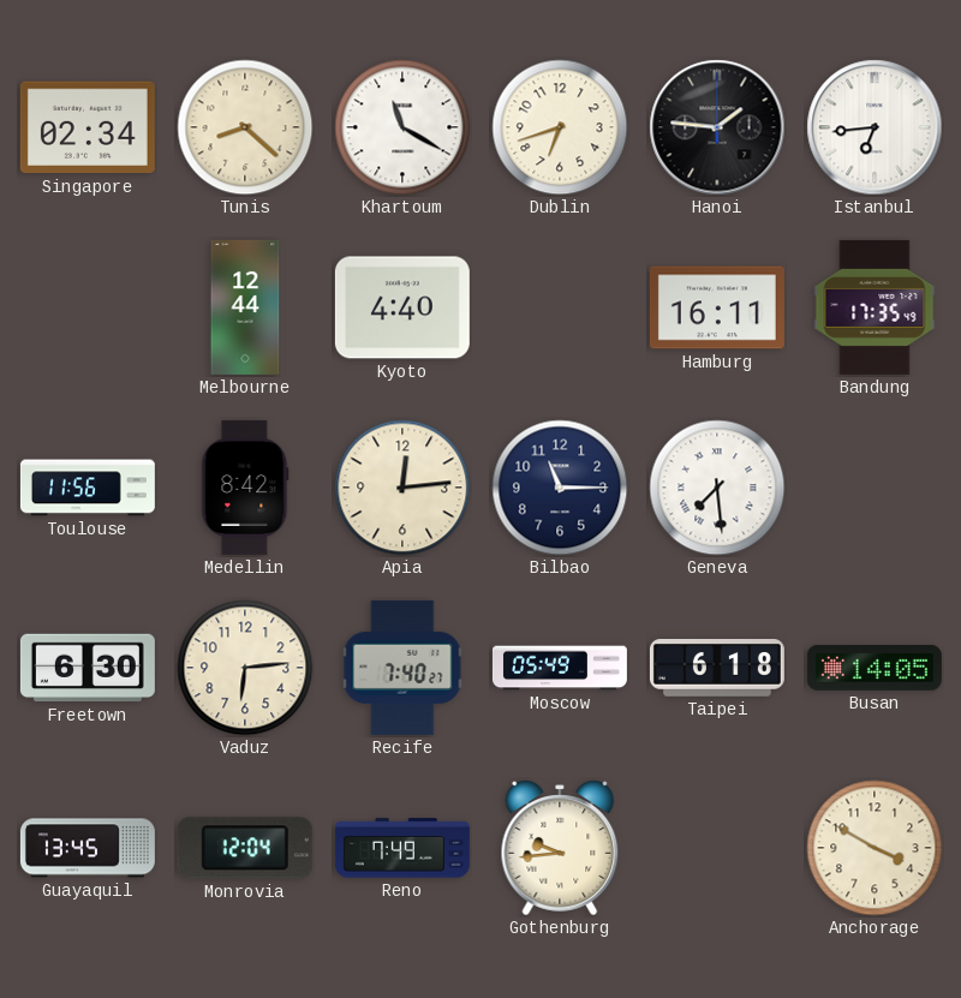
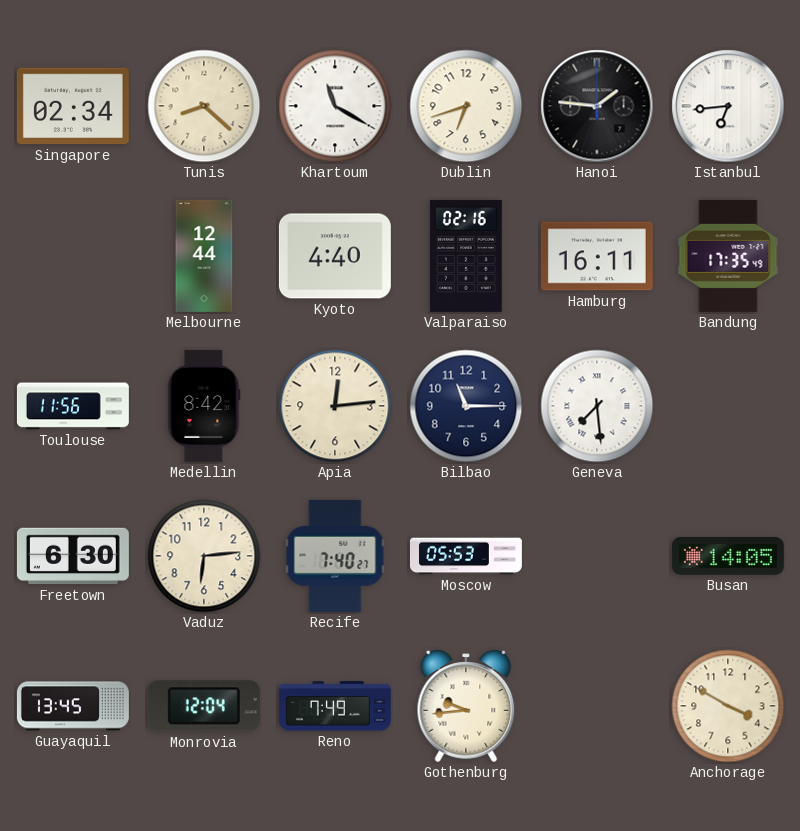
Valparaiso: none -> 02:16 (466, 256)
Moscow: 05:49 -> 05:53 (466, 556)
Taipei: 6:18 -> none (717, 669)
